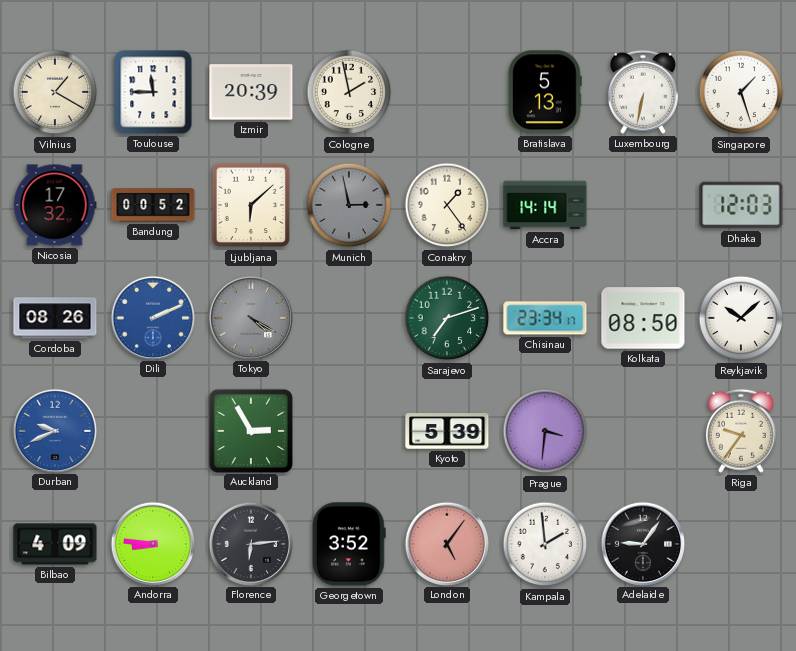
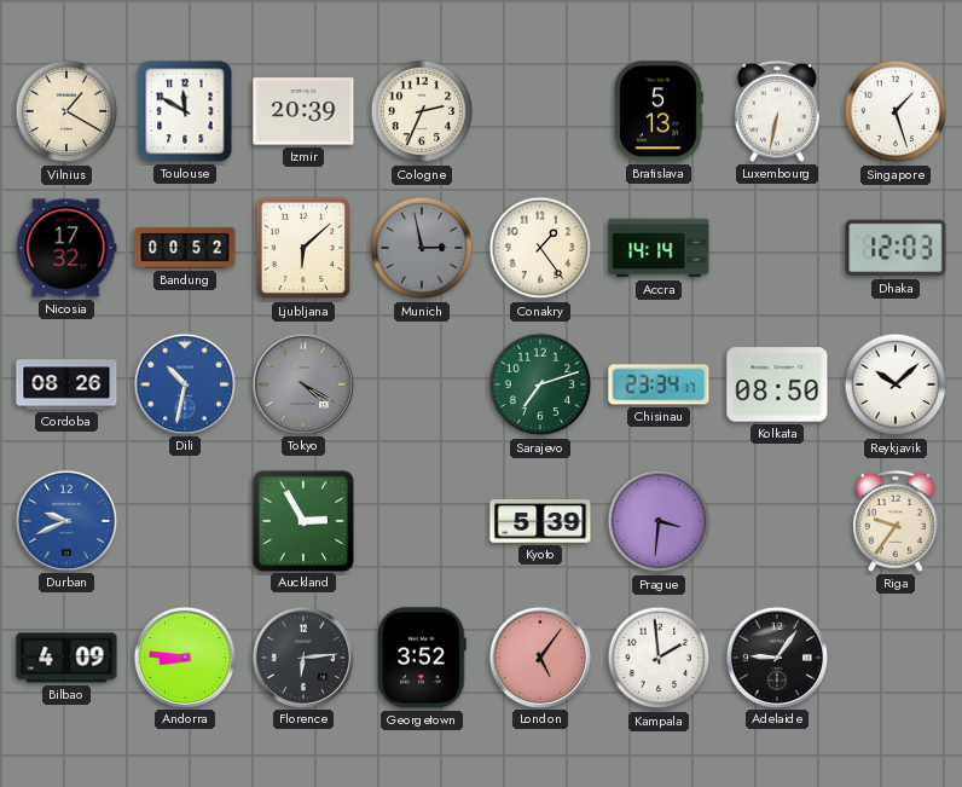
Toulouse: 11:45 -> 11:50 (185, 111)
Cologne: 1:58 -> 2:34 (422, 111)
Dili: 2:11 -> 10:32 (184, 383)
